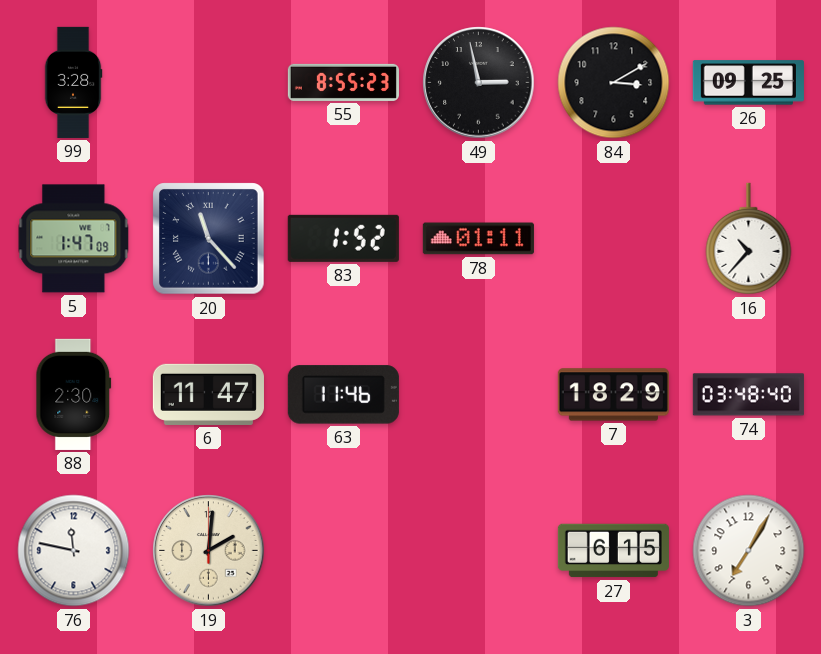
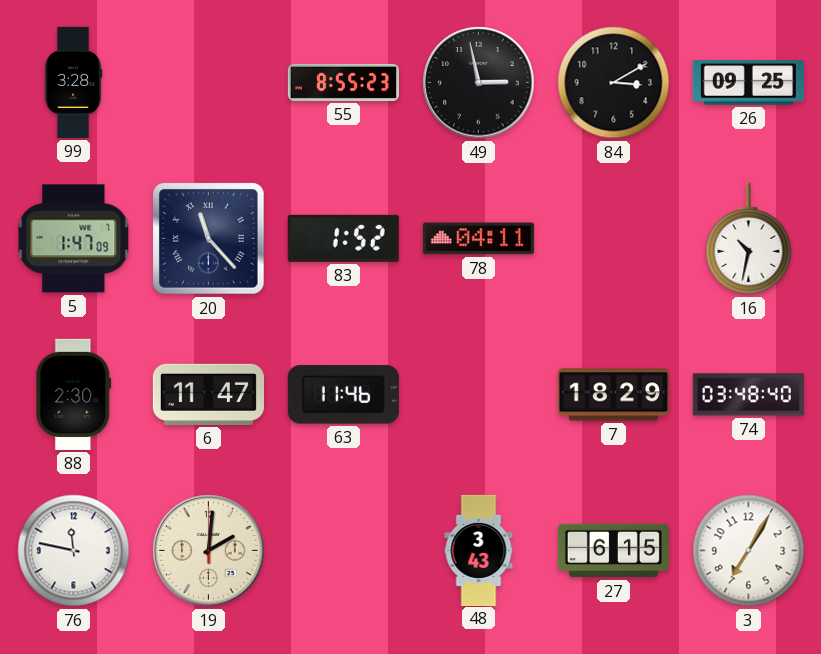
78: 01:11 -> 04:11 (478, 239)
16: 10:37 -> 10:32 (749, 239)
48: none -> 3:43 (479, 550)
